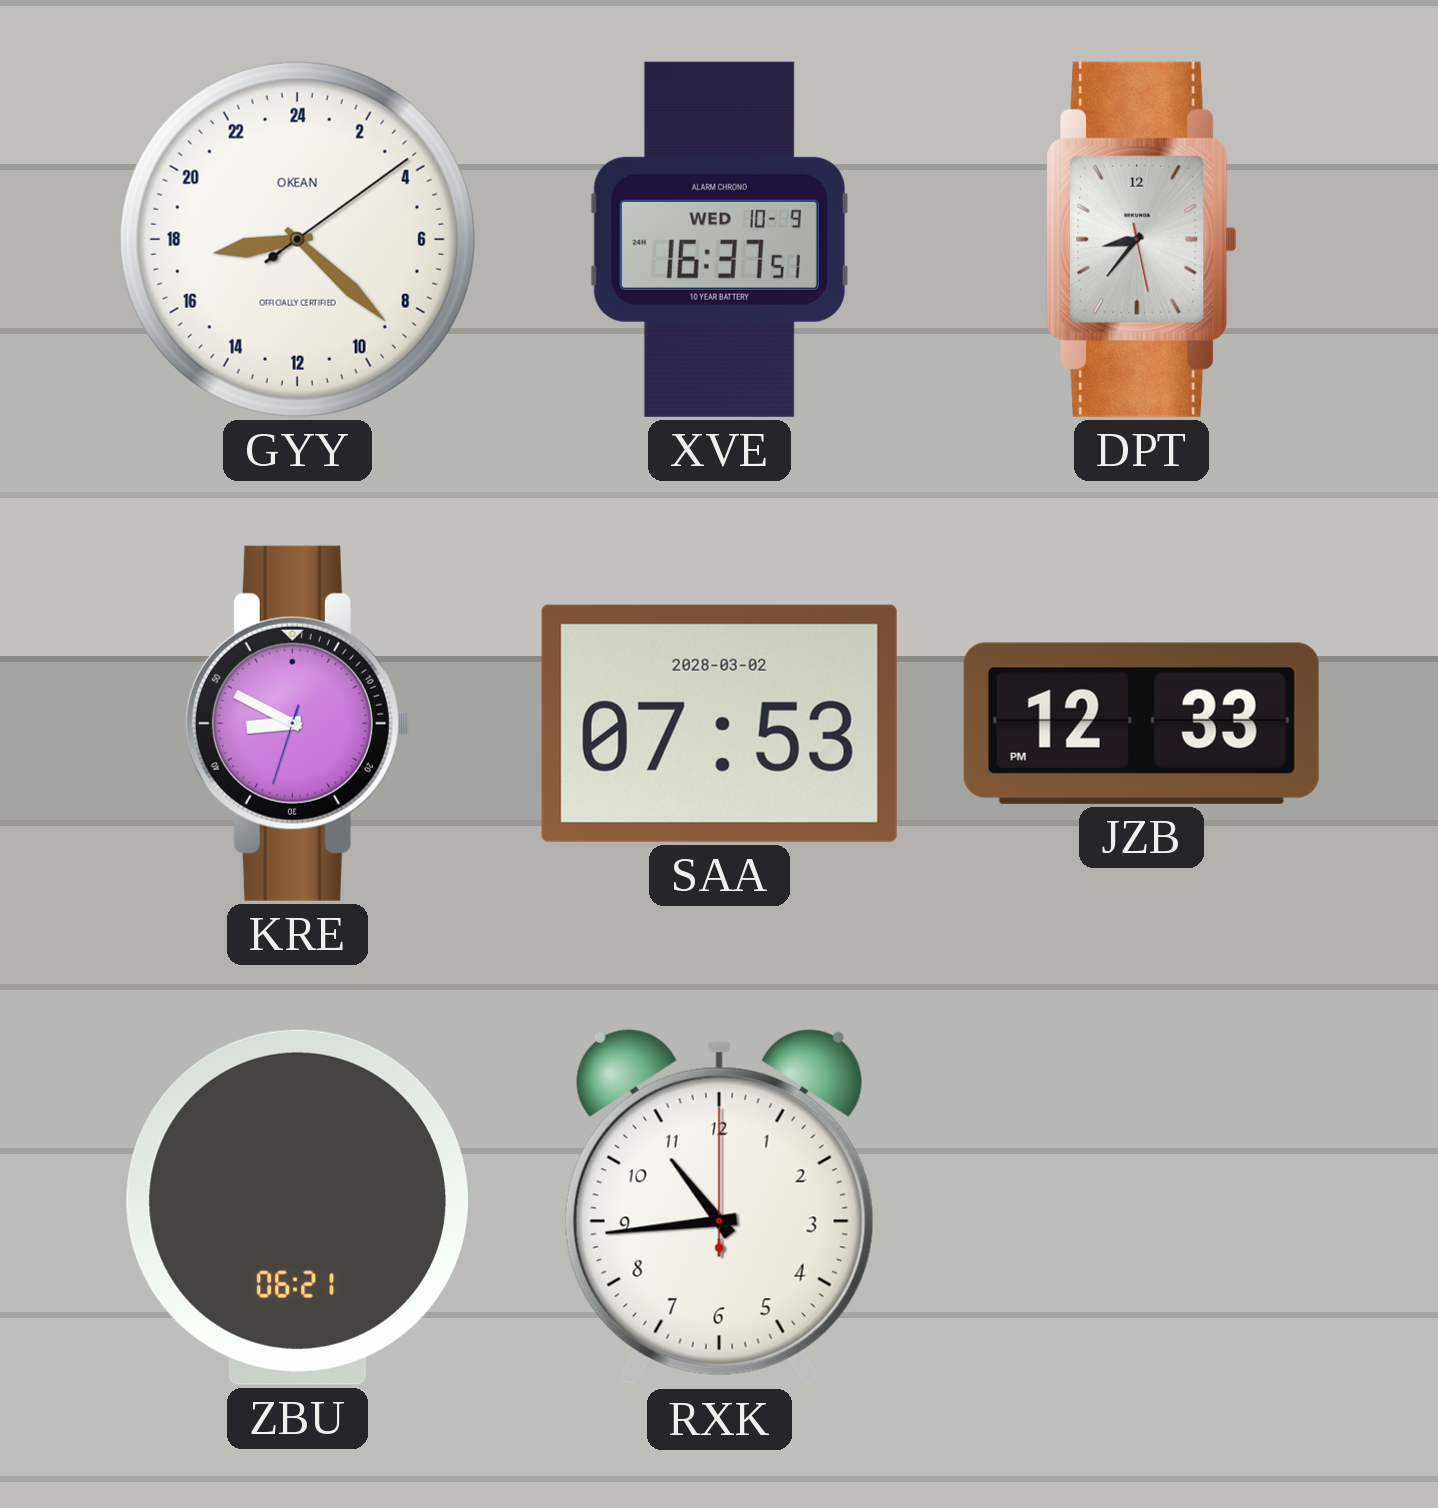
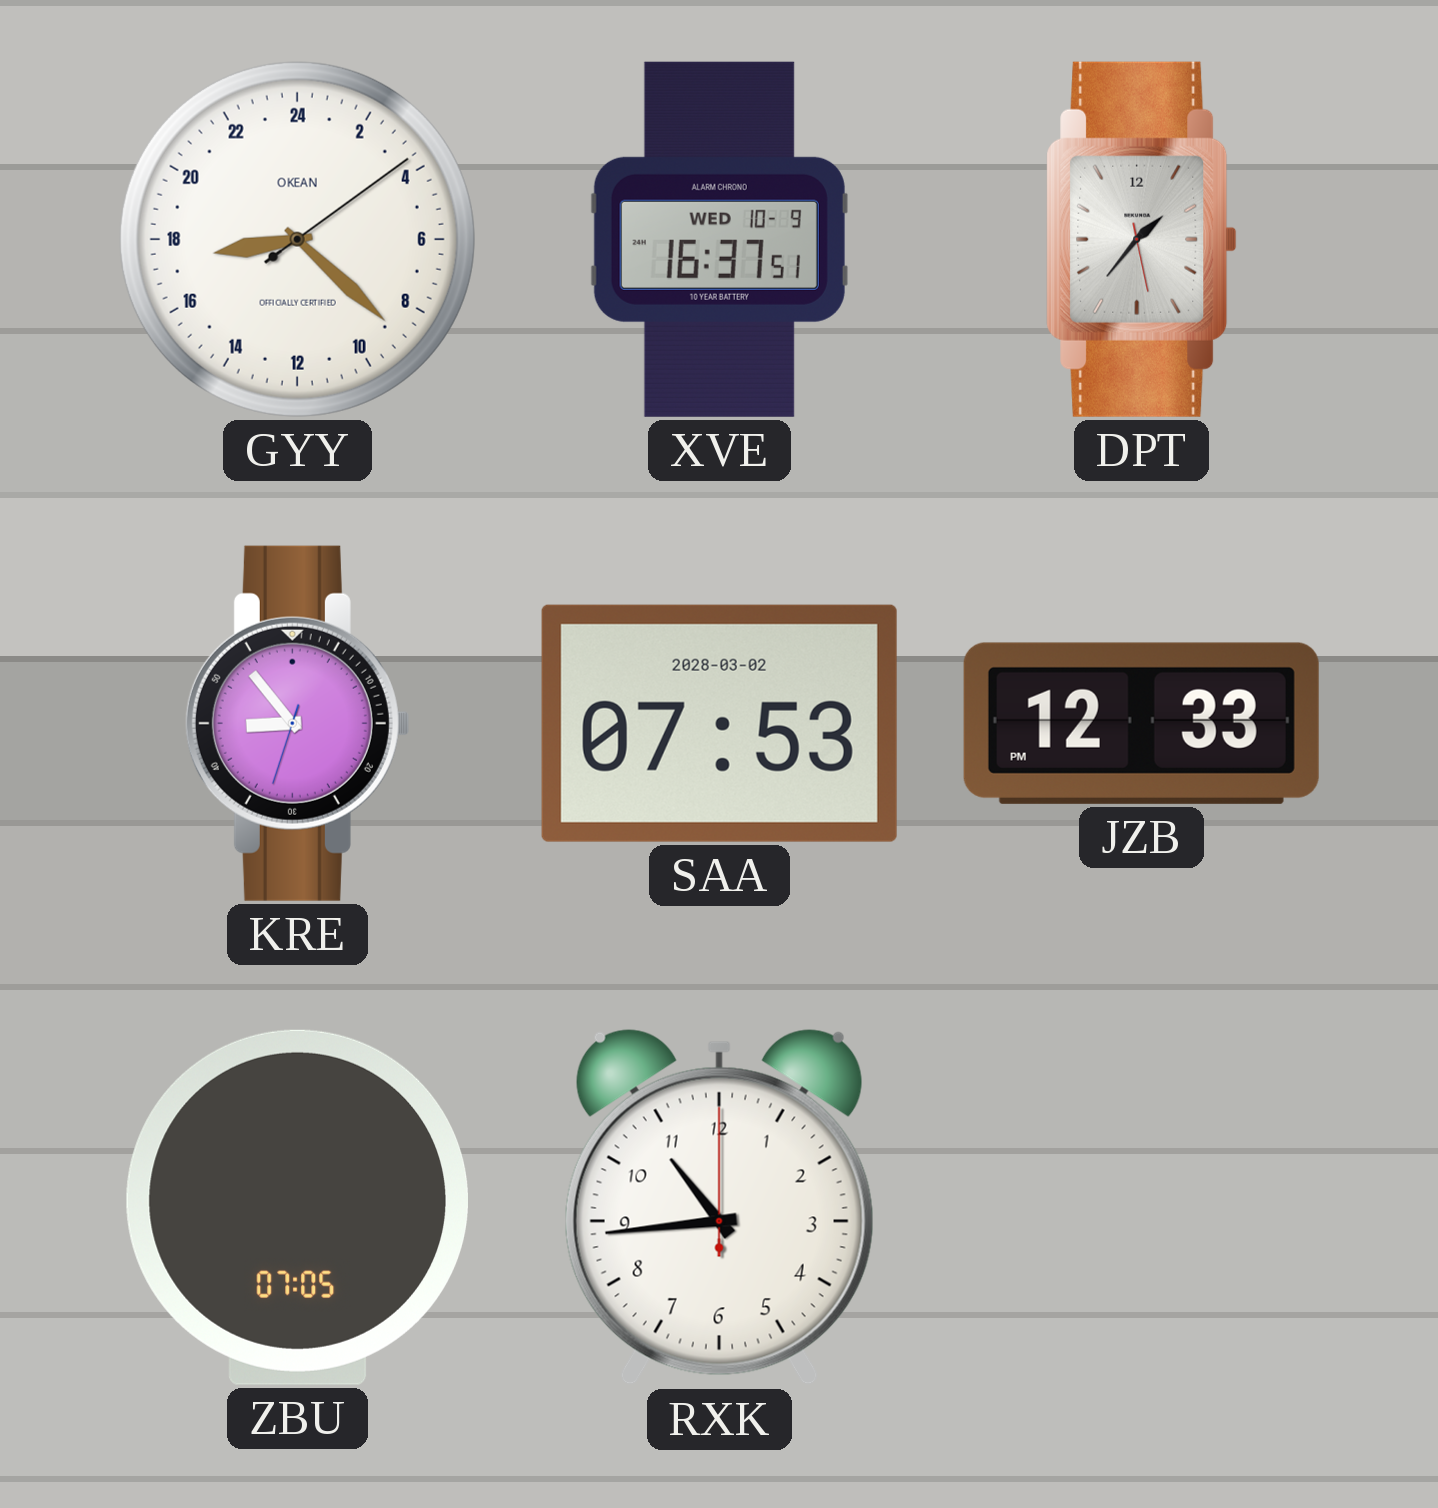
DPT: 8:36 -> 1:36 (1142, 239)
KRE: 8:49 -> 8:53 (297, 723)
ZBU: 06:21 -> 07:05 (297, 1207)
